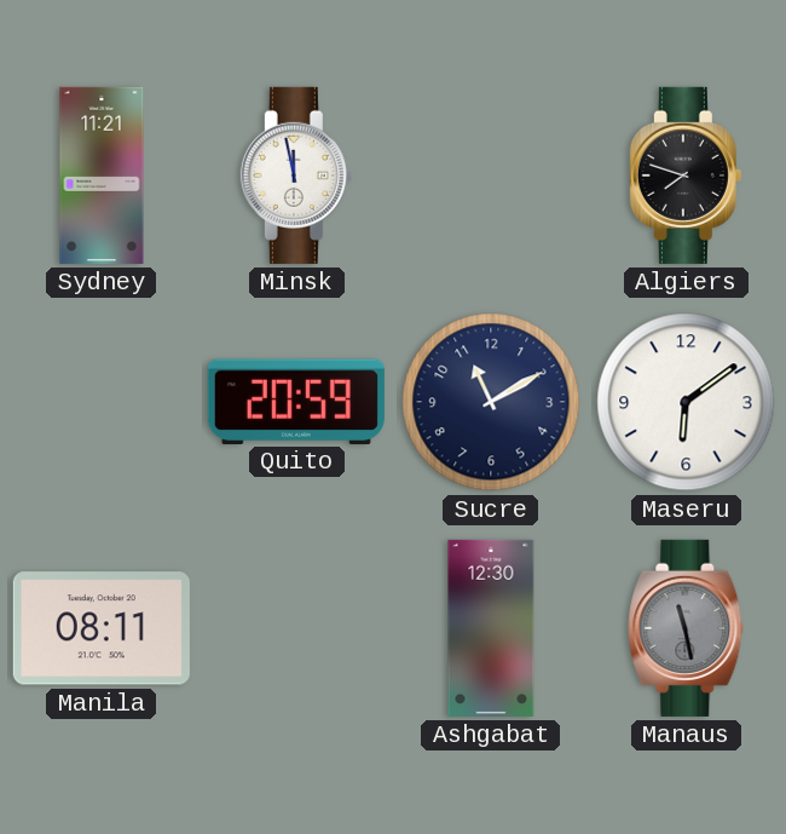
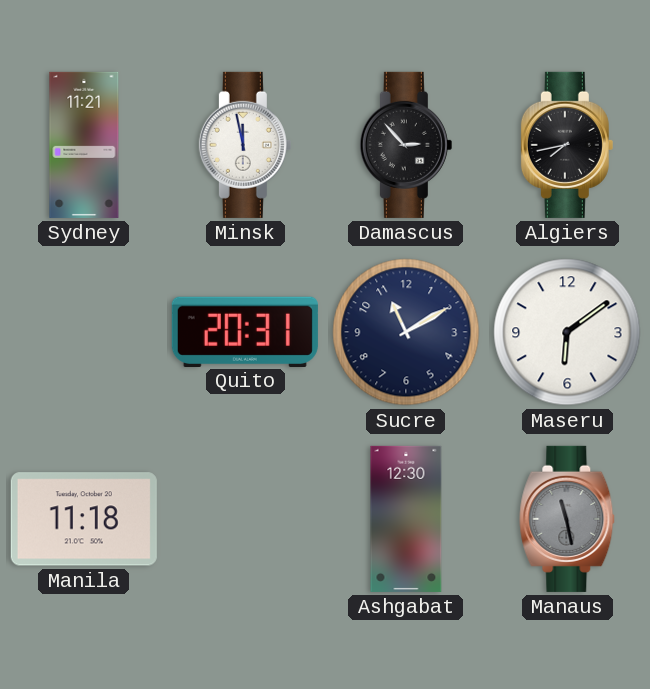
Damascus: none -> 2:53 (406, 145)
Algiers: 7:48 -> 7:43 (567, 145)
Quito: 20:59 -> 20:31 (245, 331)
Manila: 08:11 -> 11:18 (84, 519)
